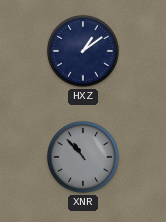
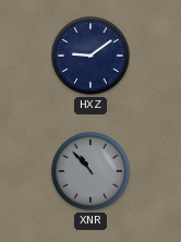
HXZ: 1:09 -> 9:09 (90, 56)
